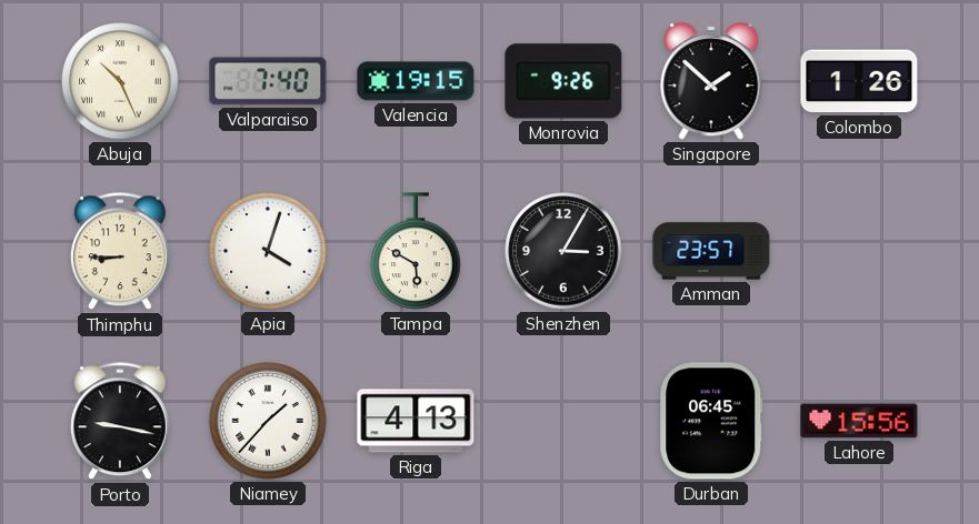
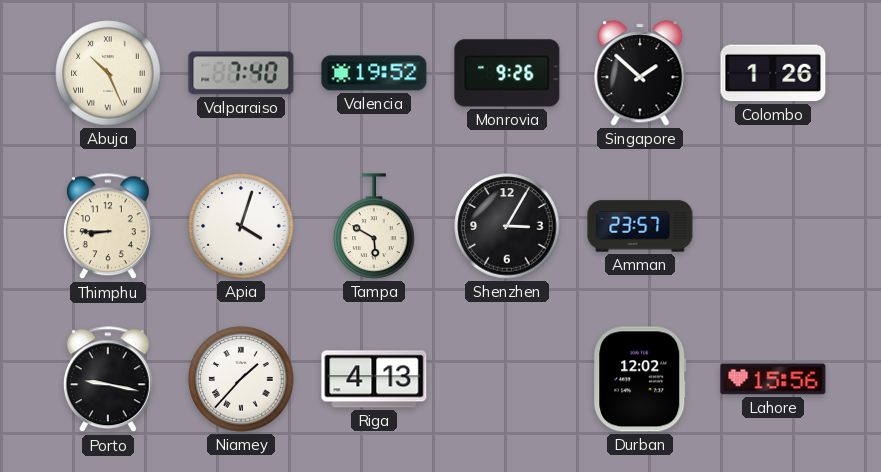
Valencia: 19:15 -> 19:52 (374, 73)
Durban: 06:45 -> 12:02 (640, 379)
